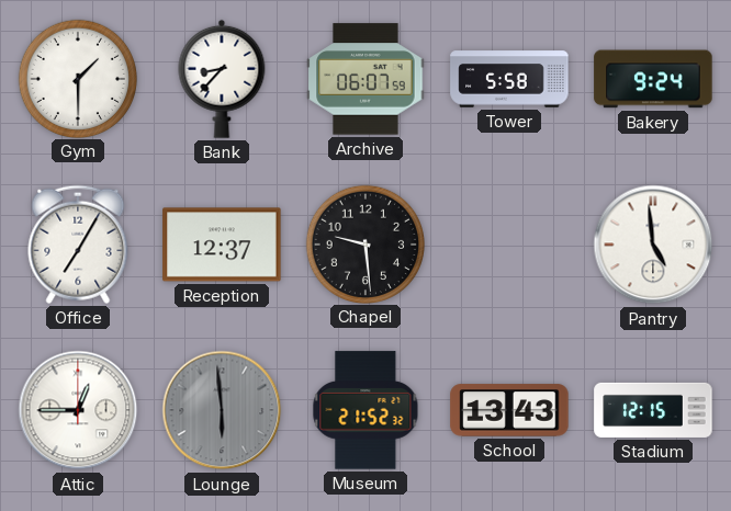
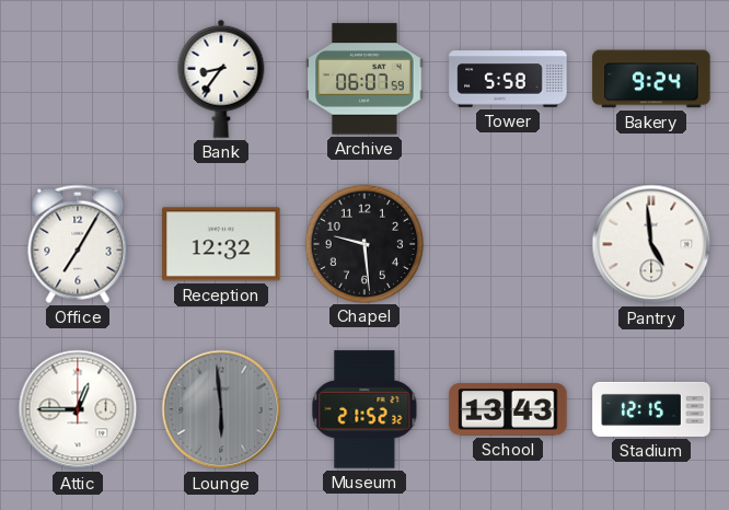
Gym: 1:30 -> none (77, 78)
Bank: 8:37 -> 8:36 (221, 79)
Reception: 12:37 -> 12:32 (221, 244)
